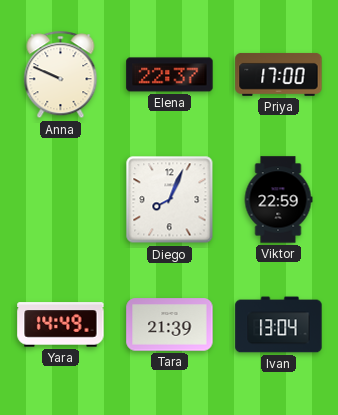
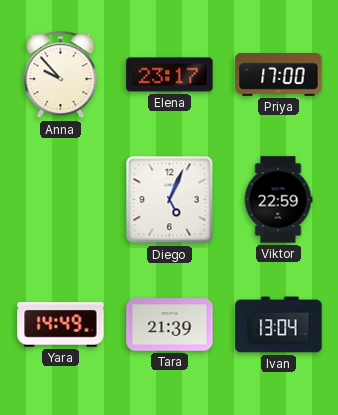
Anna: 9:49 -> 9:53 (61, 75)
Elena: 22:37 -> 23:17 (170, 75)
Diego: 8:04 -> 5:04 (170, 200)
